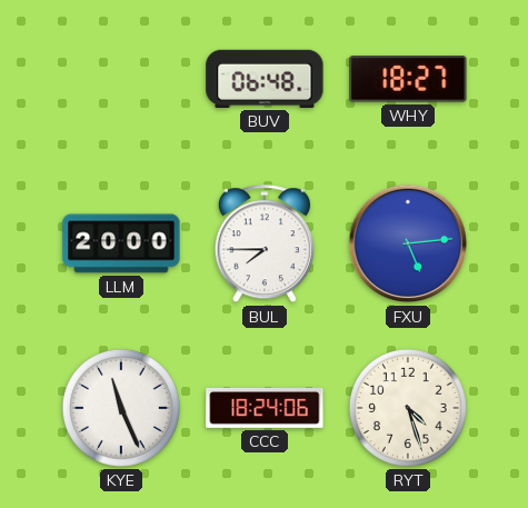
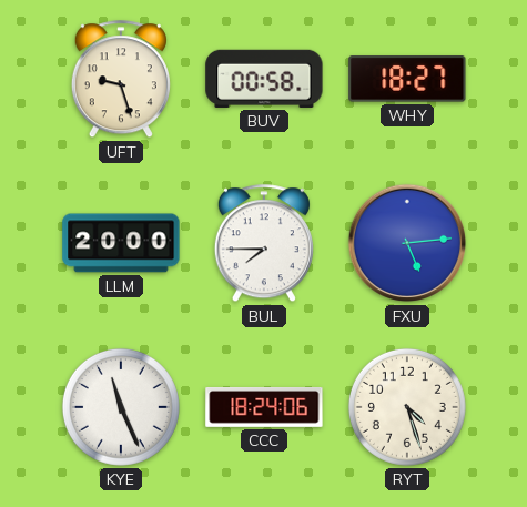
UFT: none -> 9:27 (121, 80)
BUV: 06:48 -> 00:58 (264, 79)
